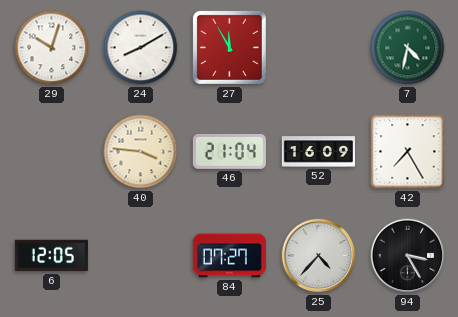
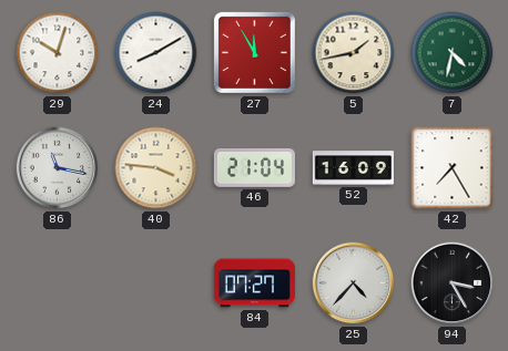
5: none -> 1:43 (354, 53)
86: none -> 11:17 (58, 168)
6: 12:05 -> none (51, 256)
